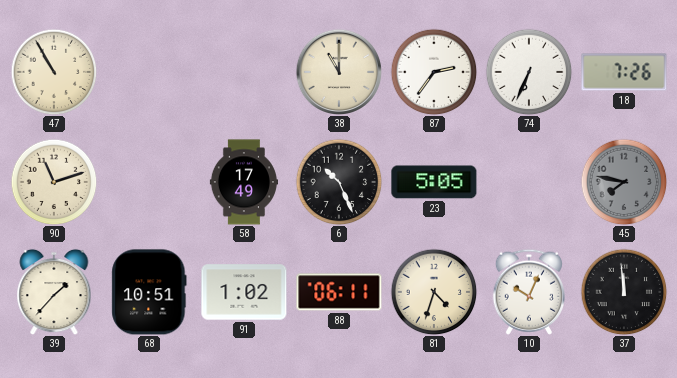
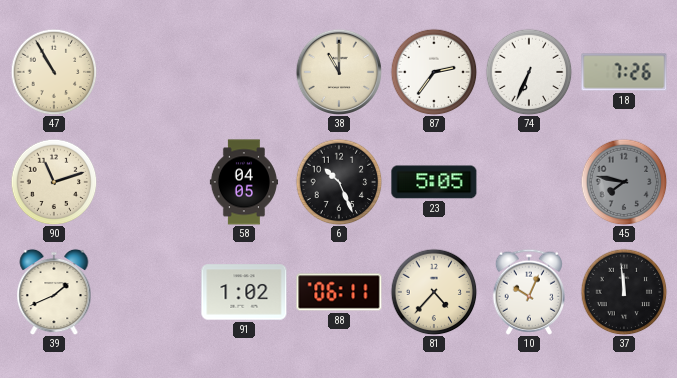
58: 17:49 -> 04:05 (243, 182)
39: 1:37 -> 1:41 (54, 292)
68: 10:51 -> none (149, 292)
81: 4:33 -> 4:37 (434, 292)
